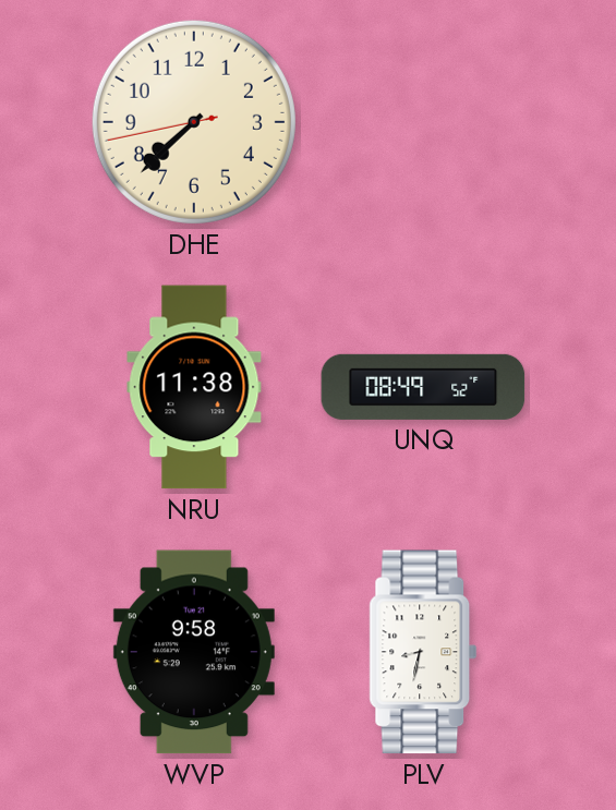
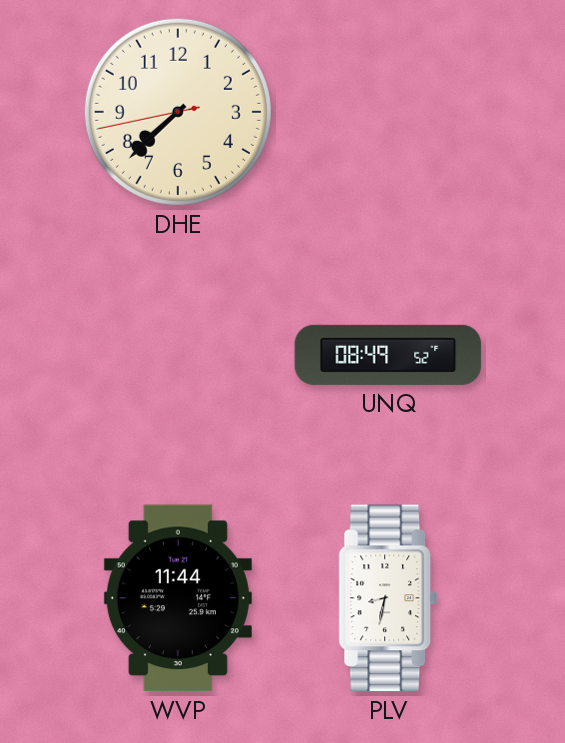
NRU: 11:38 -> none (194, 387)
WVP: 9:58 -> 11:44 (178, 598)
